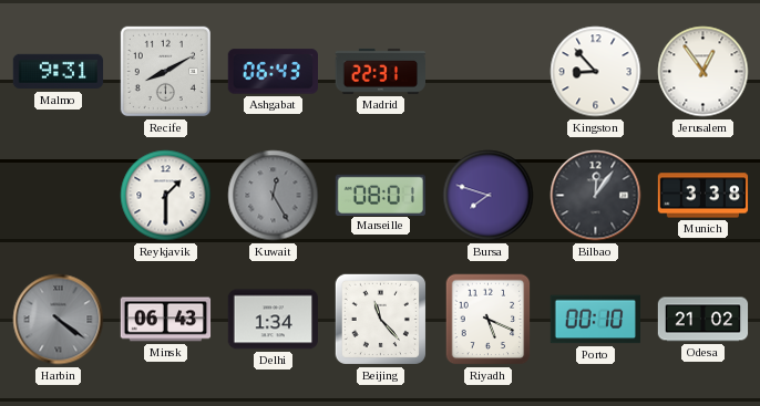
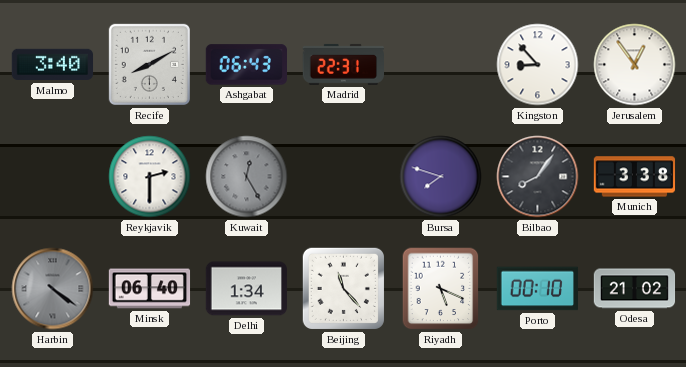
Malmo: 9:31 -> 3:40 (53, 65)
Reykjavik: 1:30 -> 2:30 (150, 177)
Marseille: 08:01 -> none (380, 195)
Bilbao: 12:06 -> 8:06 (538, 177)
Minsk: 06:43 -> 06:40 (150, 289)
